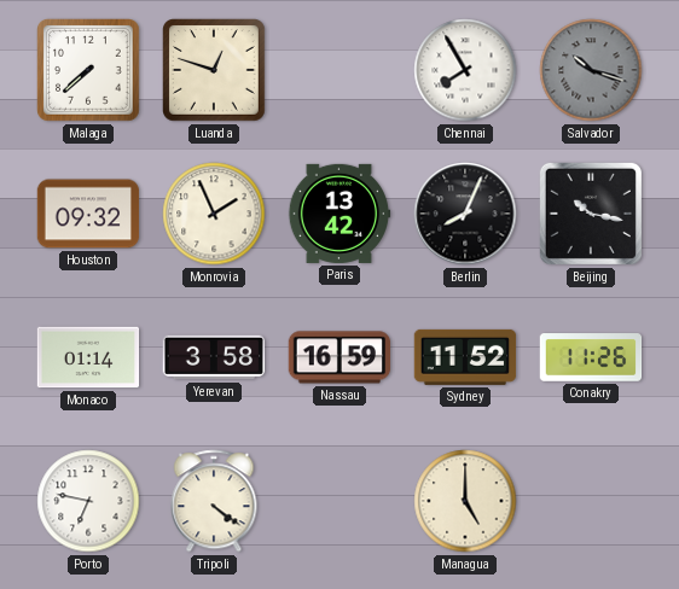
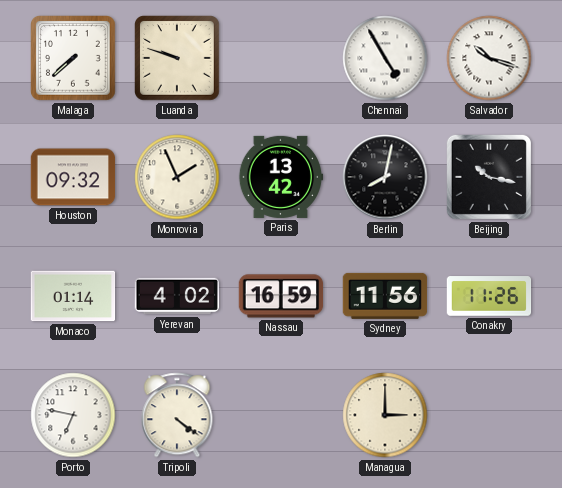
Luanda: 12:48 -> 9:48 (178, 59)
Chennai: 7:55 -> 4:55 (385, 58)
Salvador dial: grey -> white (489, 58)
Berlin: 8:04 -> 8:02 (385, 177)
Yerevan: 3:58 -> 4:02 (177, 296)
Sydney: 11:52 -> 11:56 (385, 296)
Managua: 5:00 -> 3:00 (385, 415)
